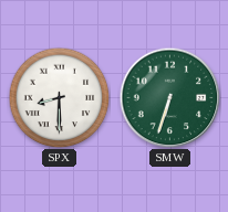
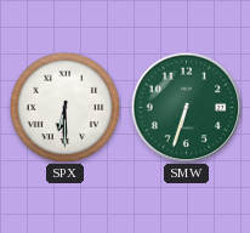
SPX: 8:30 -> 6:30 (64, 107)
